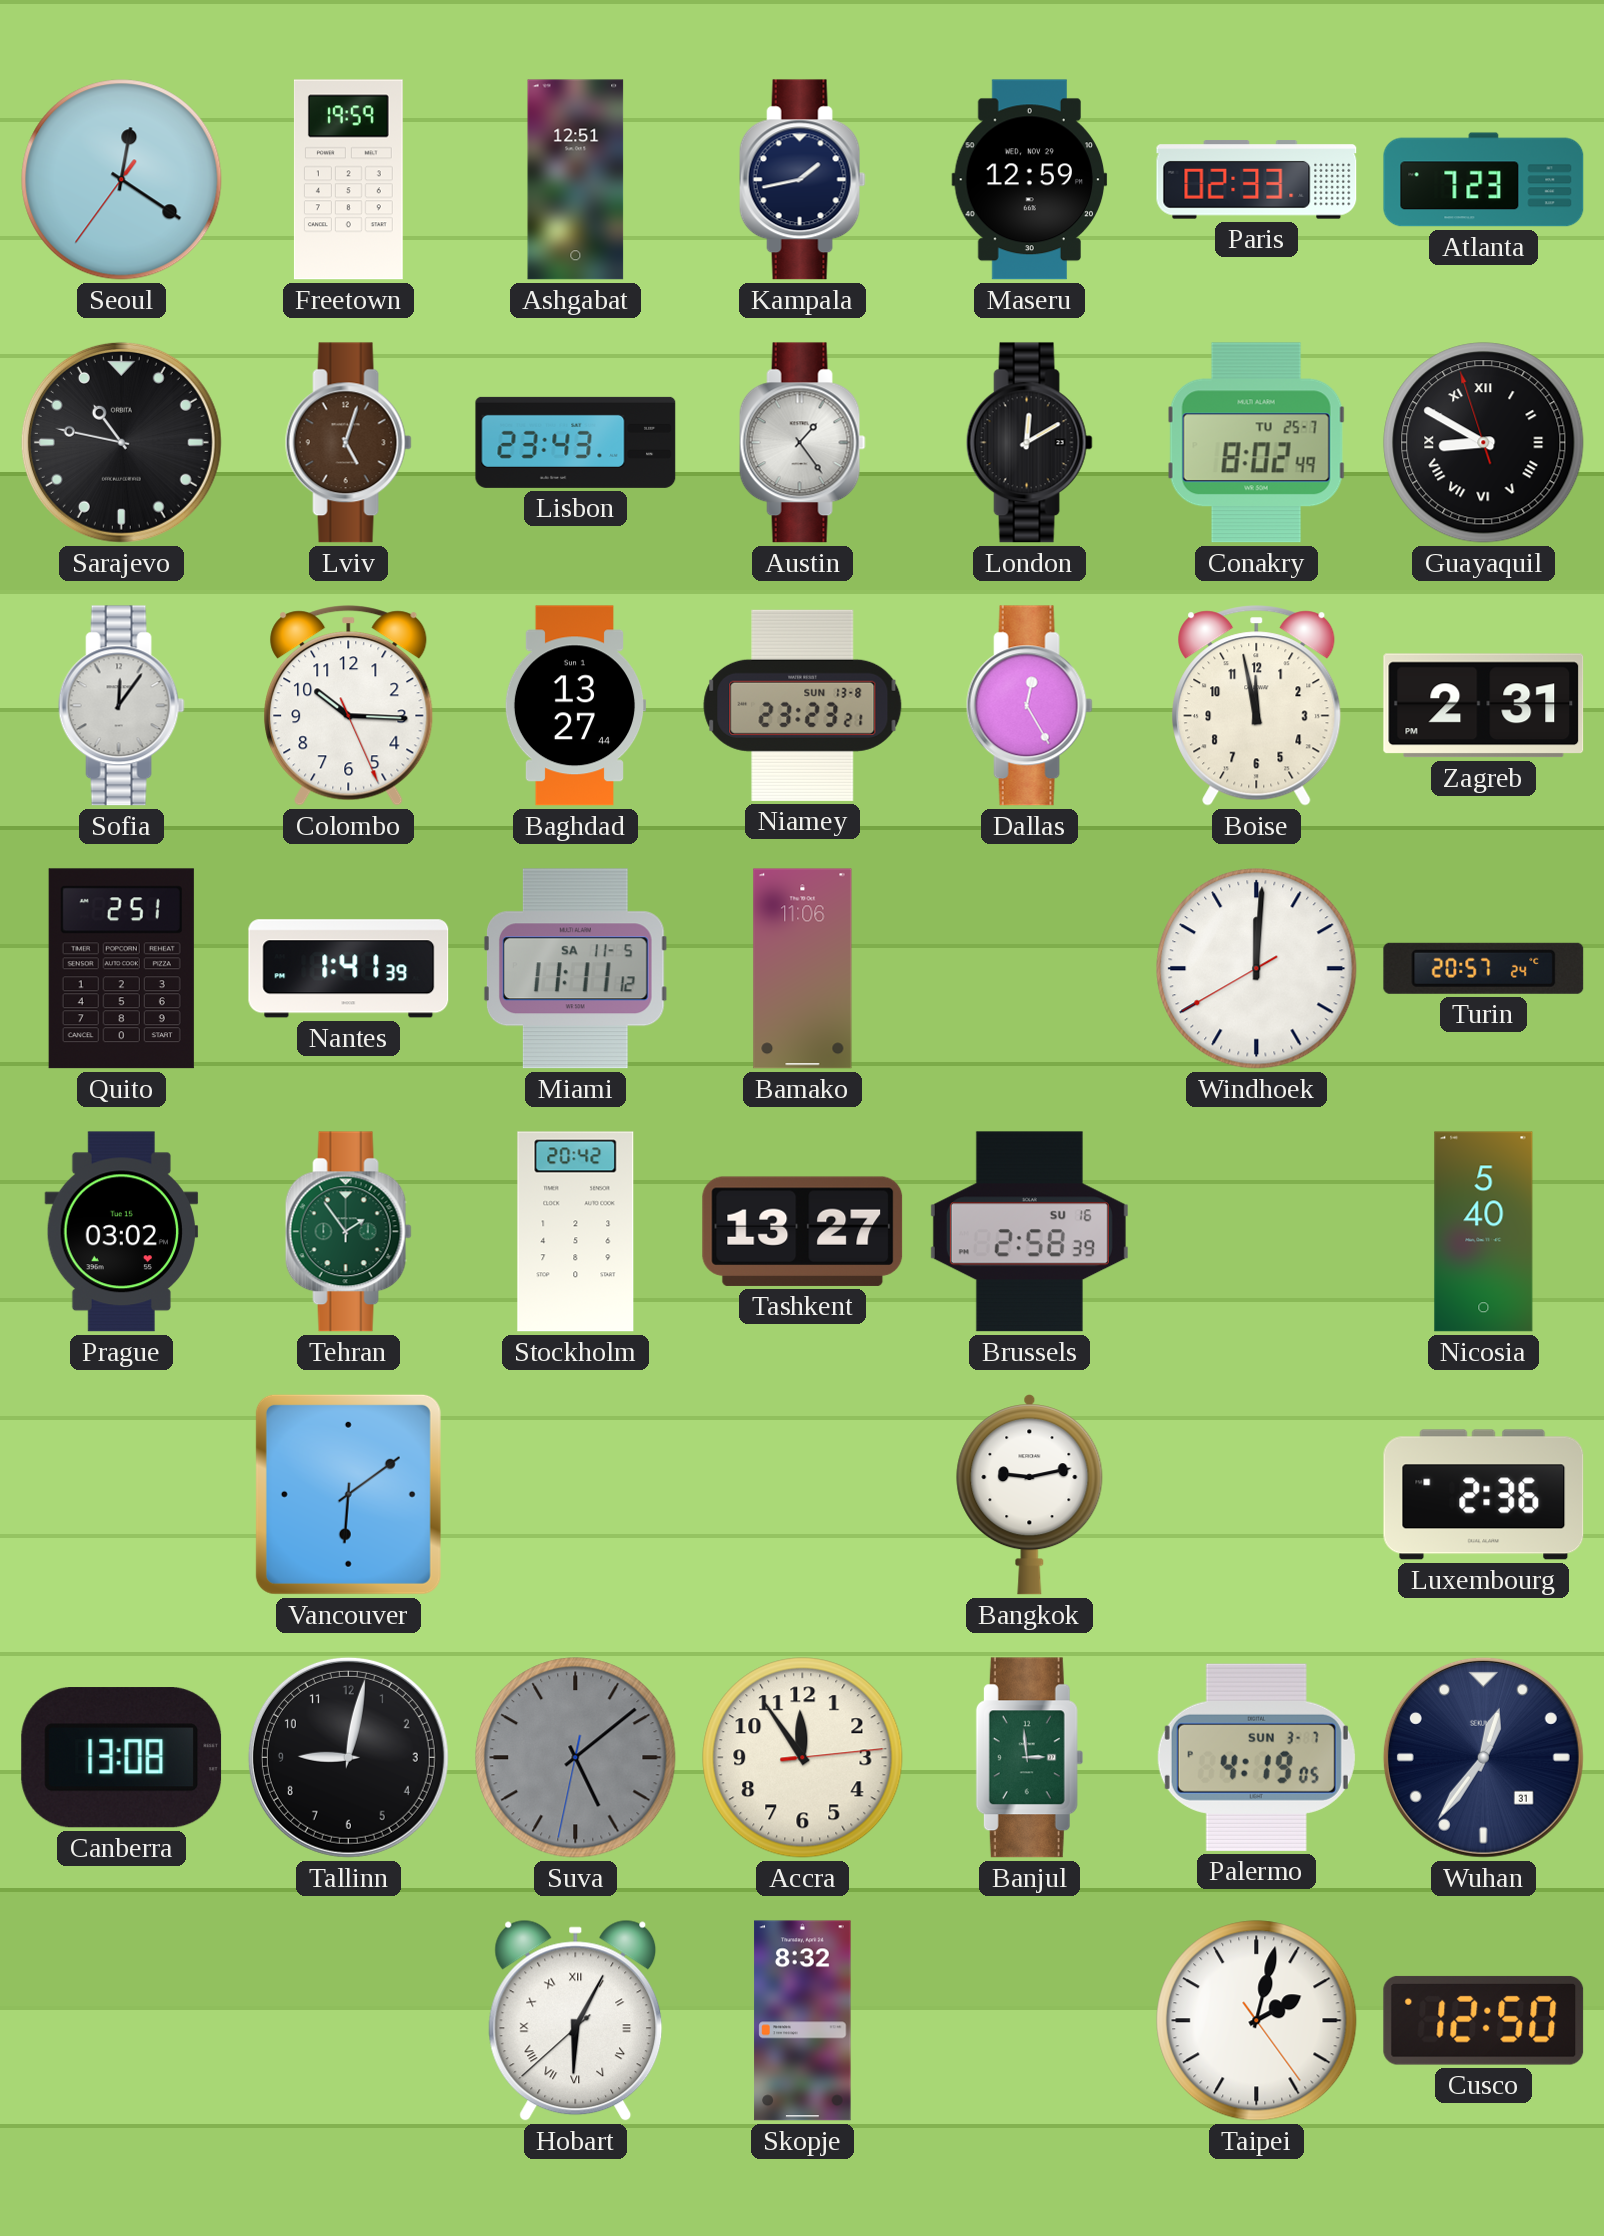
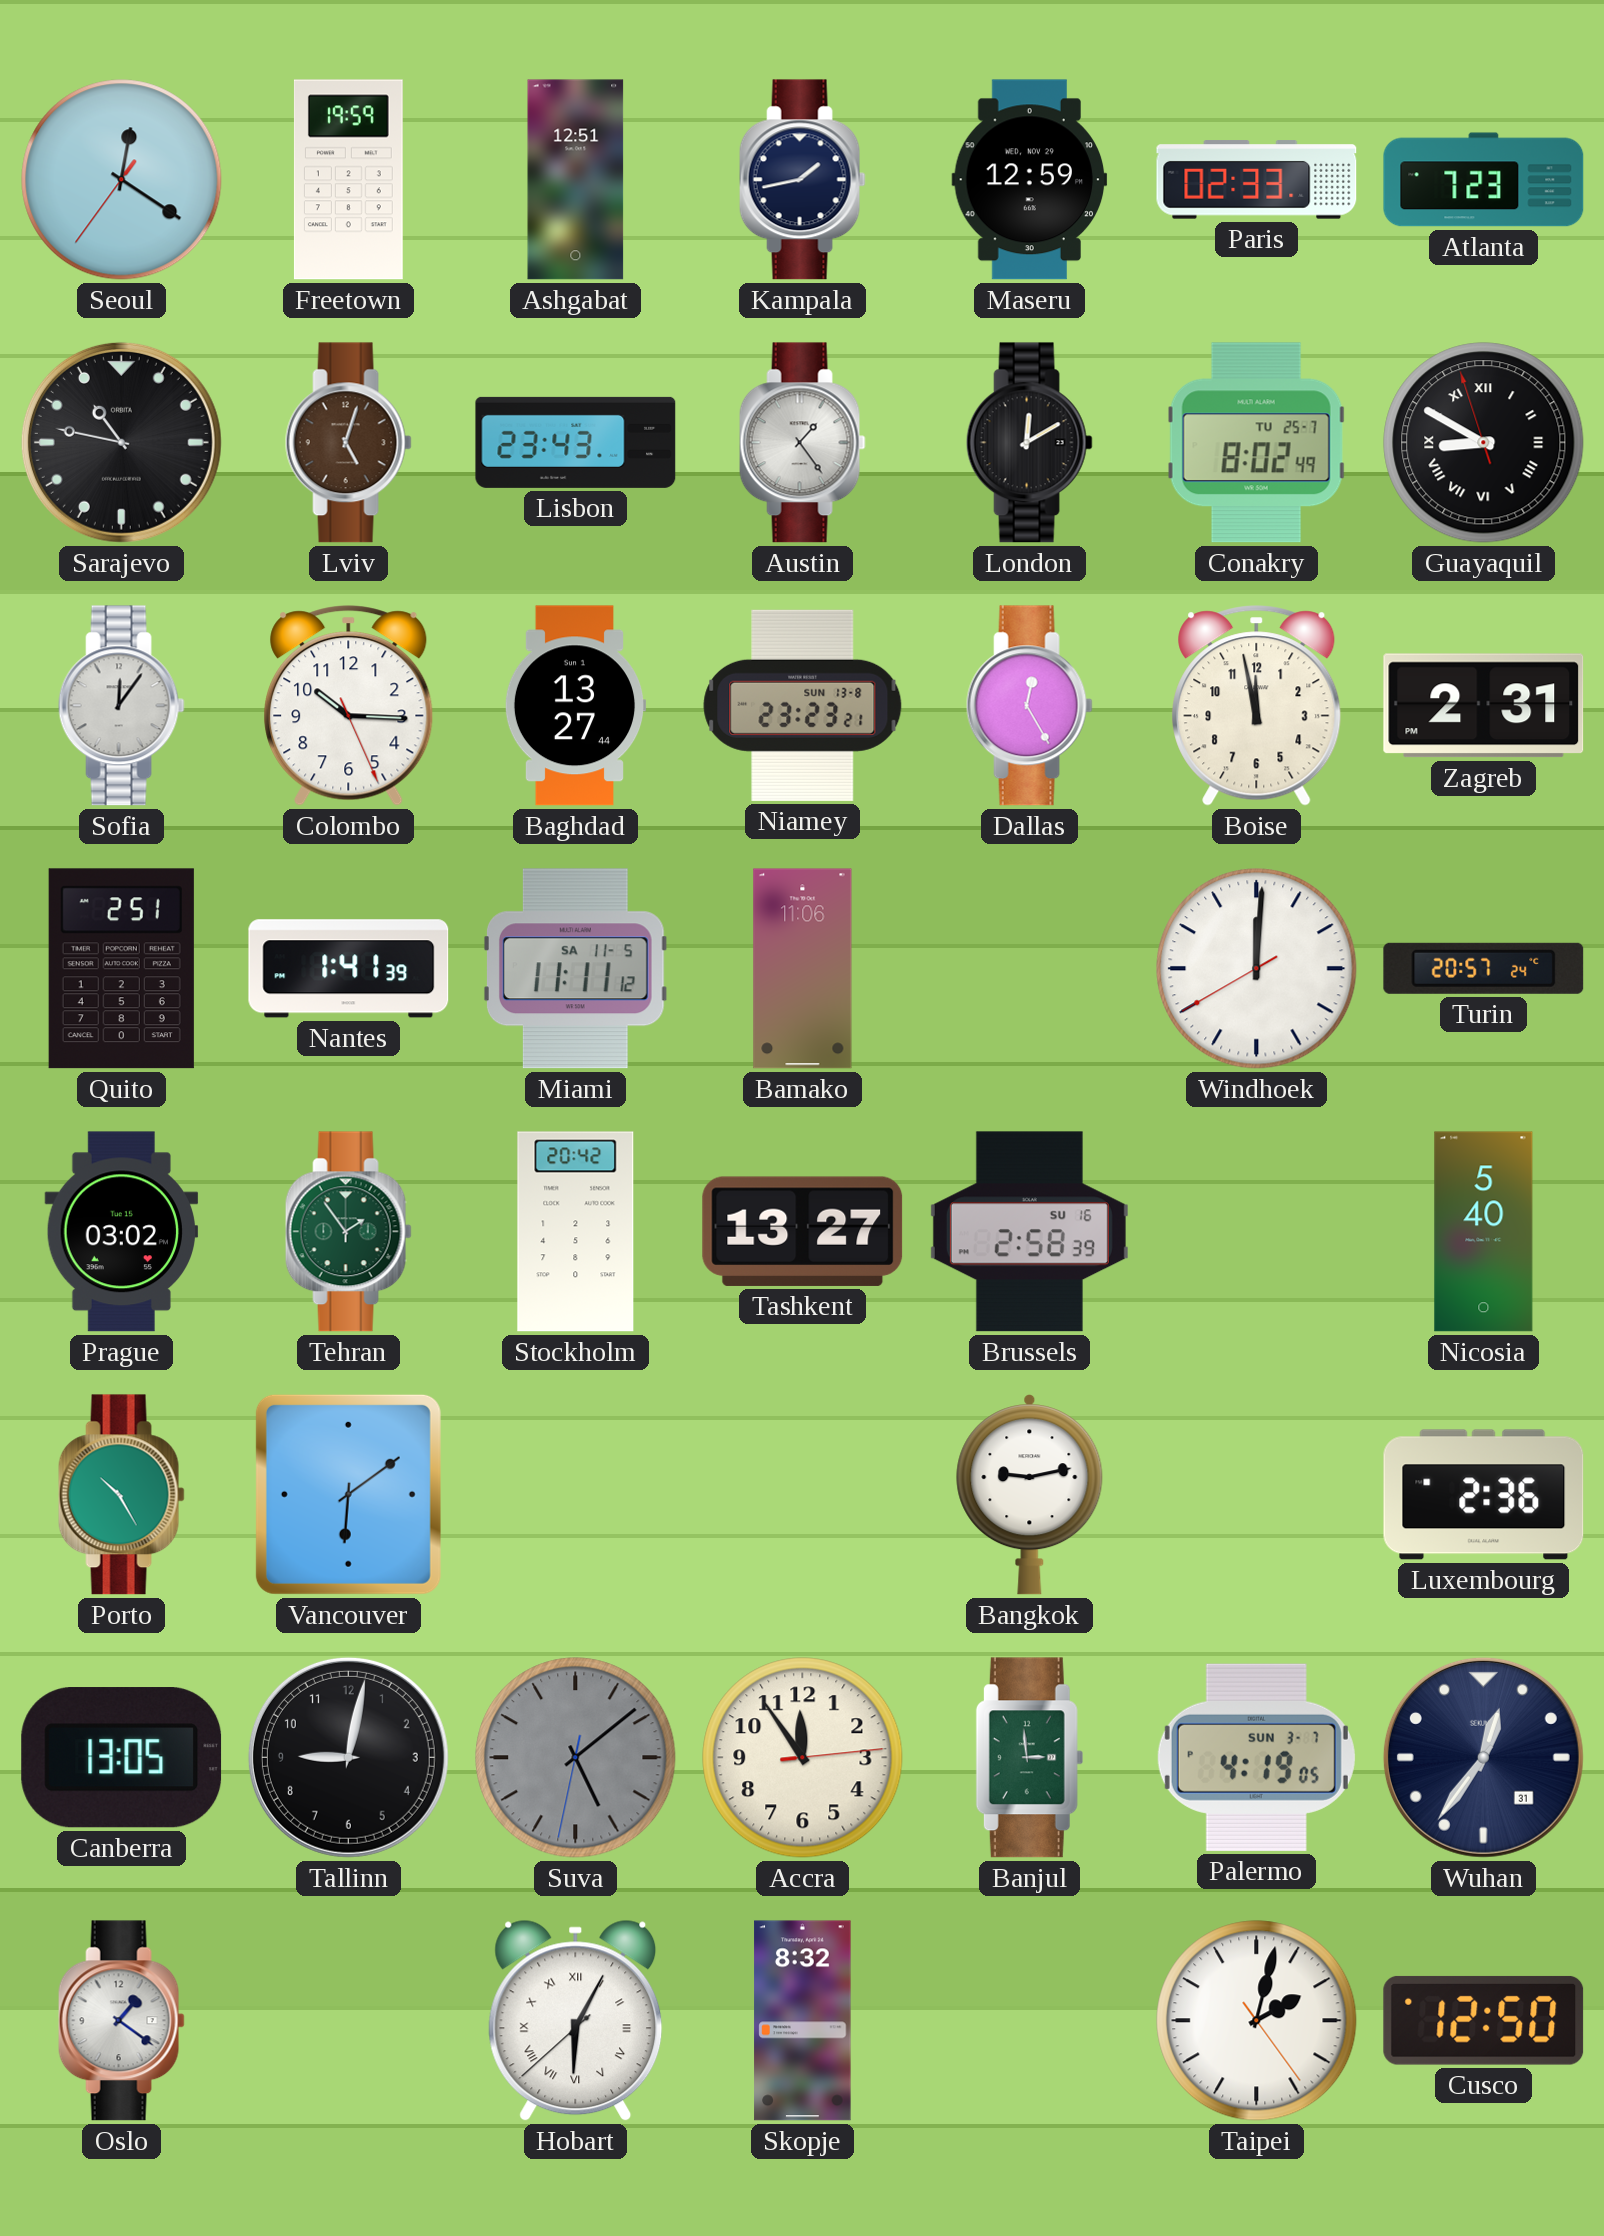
Porto: none -> 10:25 (121, 1495)
Canberra: 13:08 -> 13:05 (122, 1758)
Oslo: none -> 1:21 (121, 2021)
